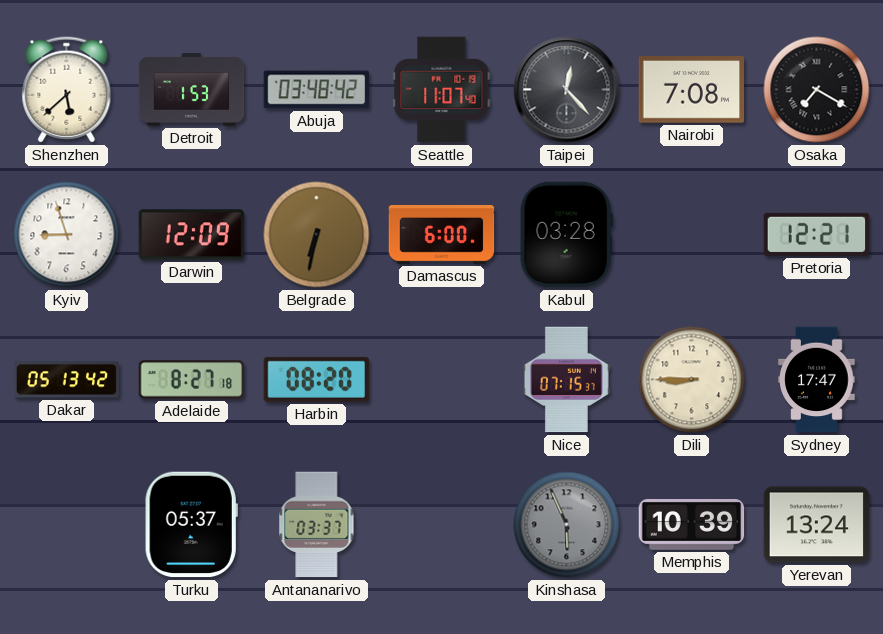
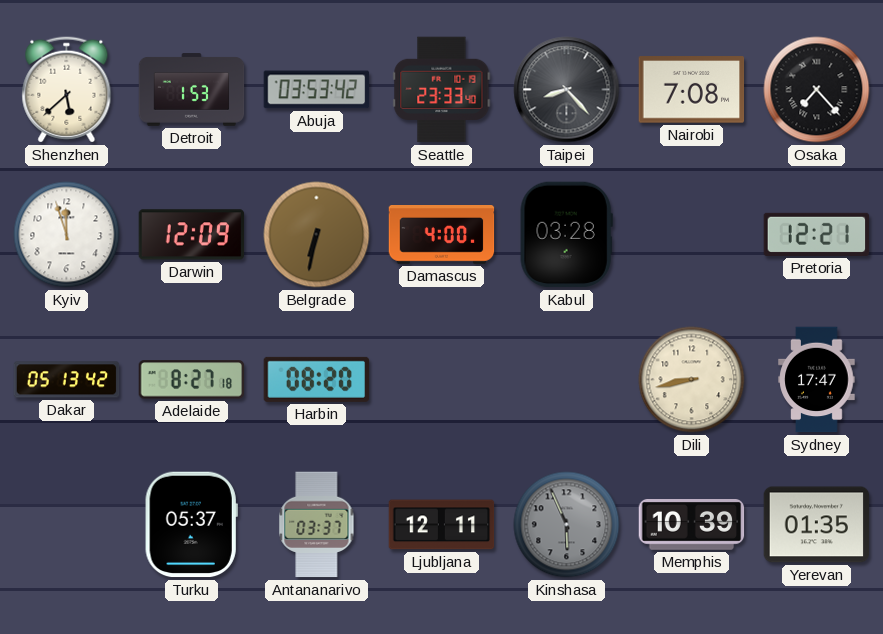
Abuja: 03:48 -> 03:53 (317, 90)
Seattle: 11:07 -> 23:33 (442, 90)
Taipei: 12:23 -> 8:23 (567, 90)
Osaka: 7:20 -> 7:23 (817, 90)
Kyiv: 8:57 -> 11:57 (67, 235)
Damascus: 6:00 -> 4:00 (442, 235)
Nice: 07:15 -> none (566, 380)
Dili: 8:45 -> 8:43 (692, 380)
Ljubljana: none -> 12:11 (442, 525)
Yerevan: 13:24 -> 01:35 (817, 525)
